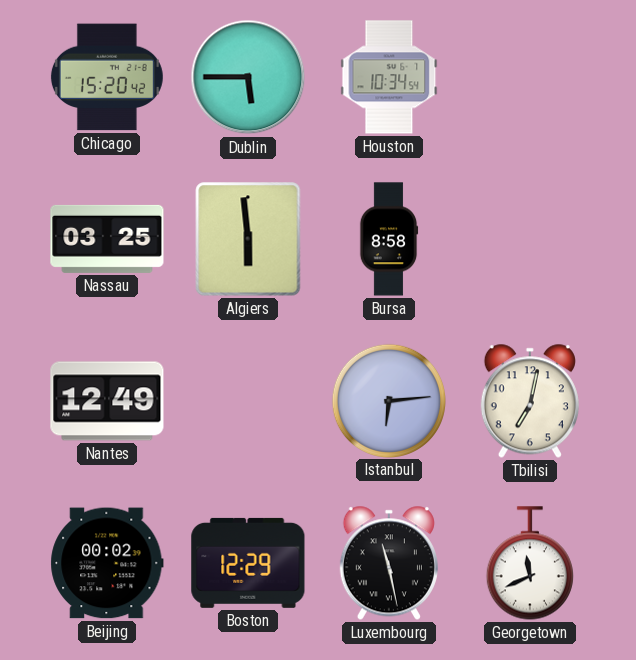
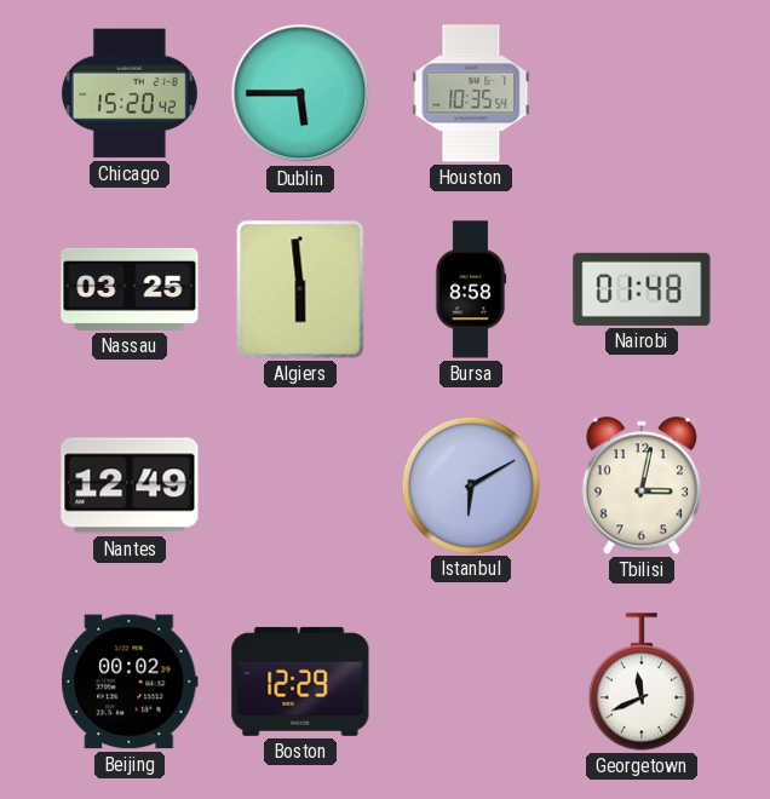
Houston: 10:34 -> 10:35 (471, 93)
Nairobi: none -> 01:48 (642, 289)
Istanbul: 6:14 -> 6:10 (470, 484)
Tbilisi: 7:02 -> 3:02 (642, 485)
Luxembourg: 11:28 -> none (389, 563)
